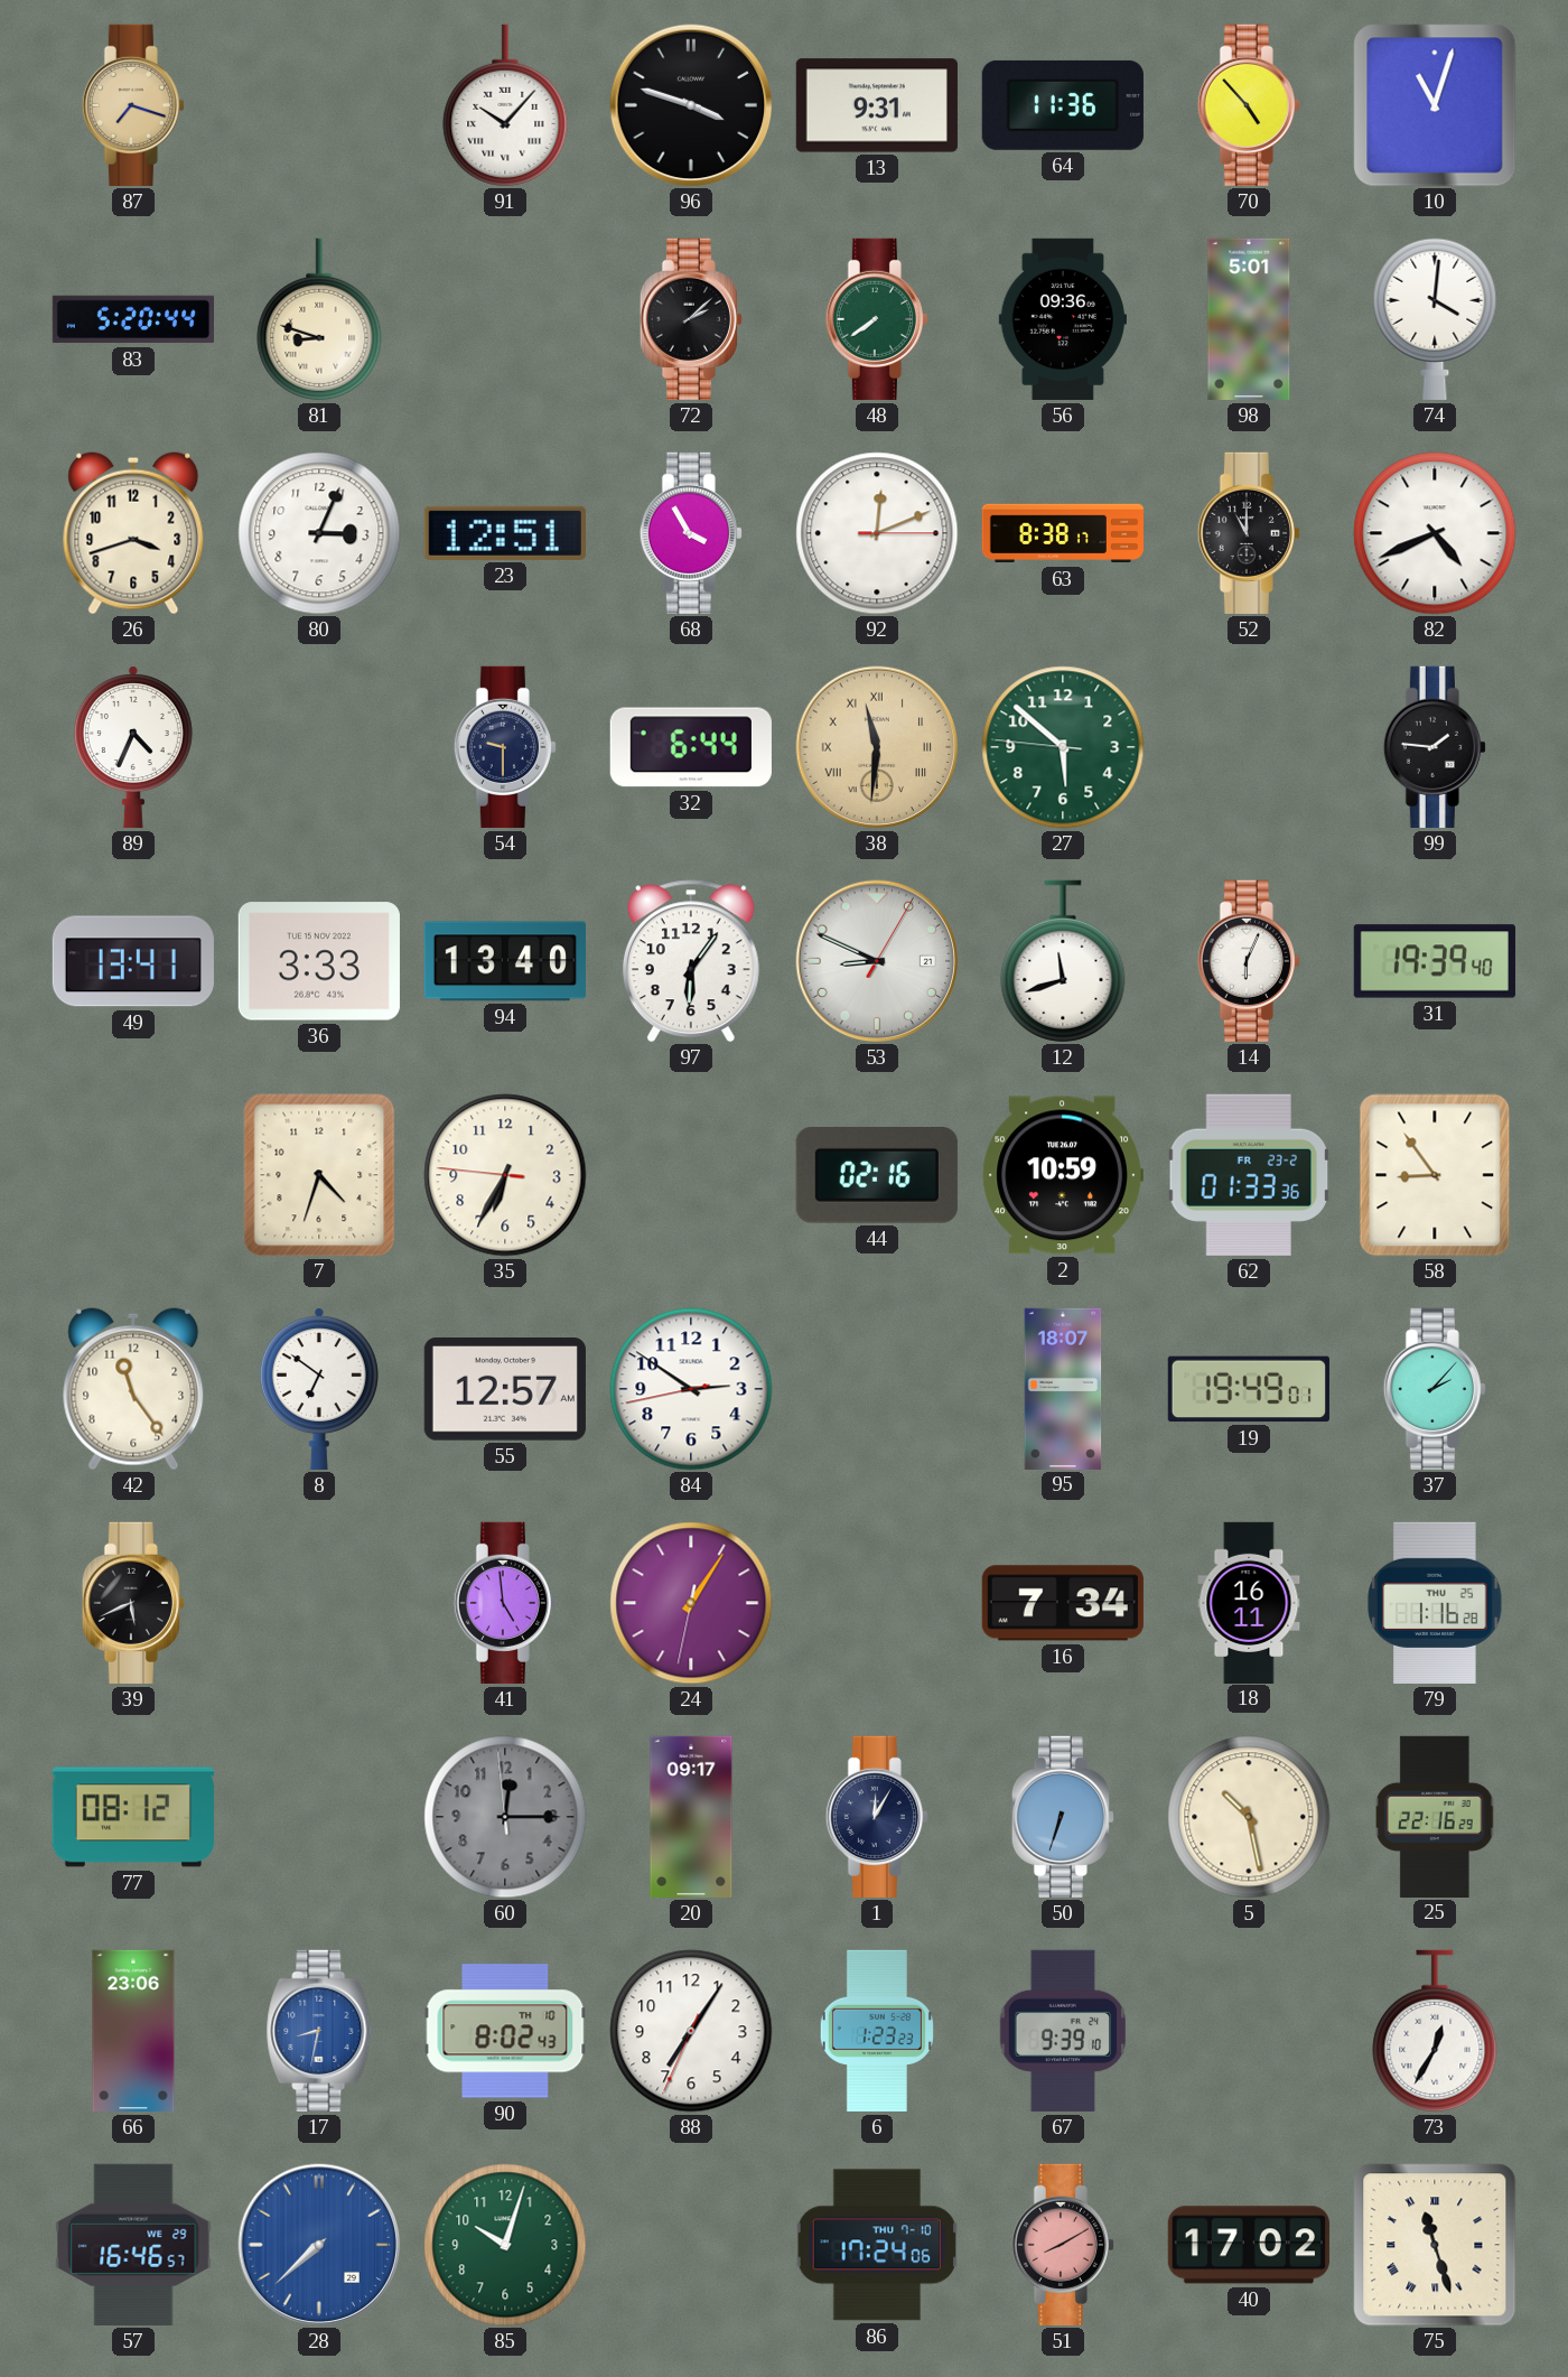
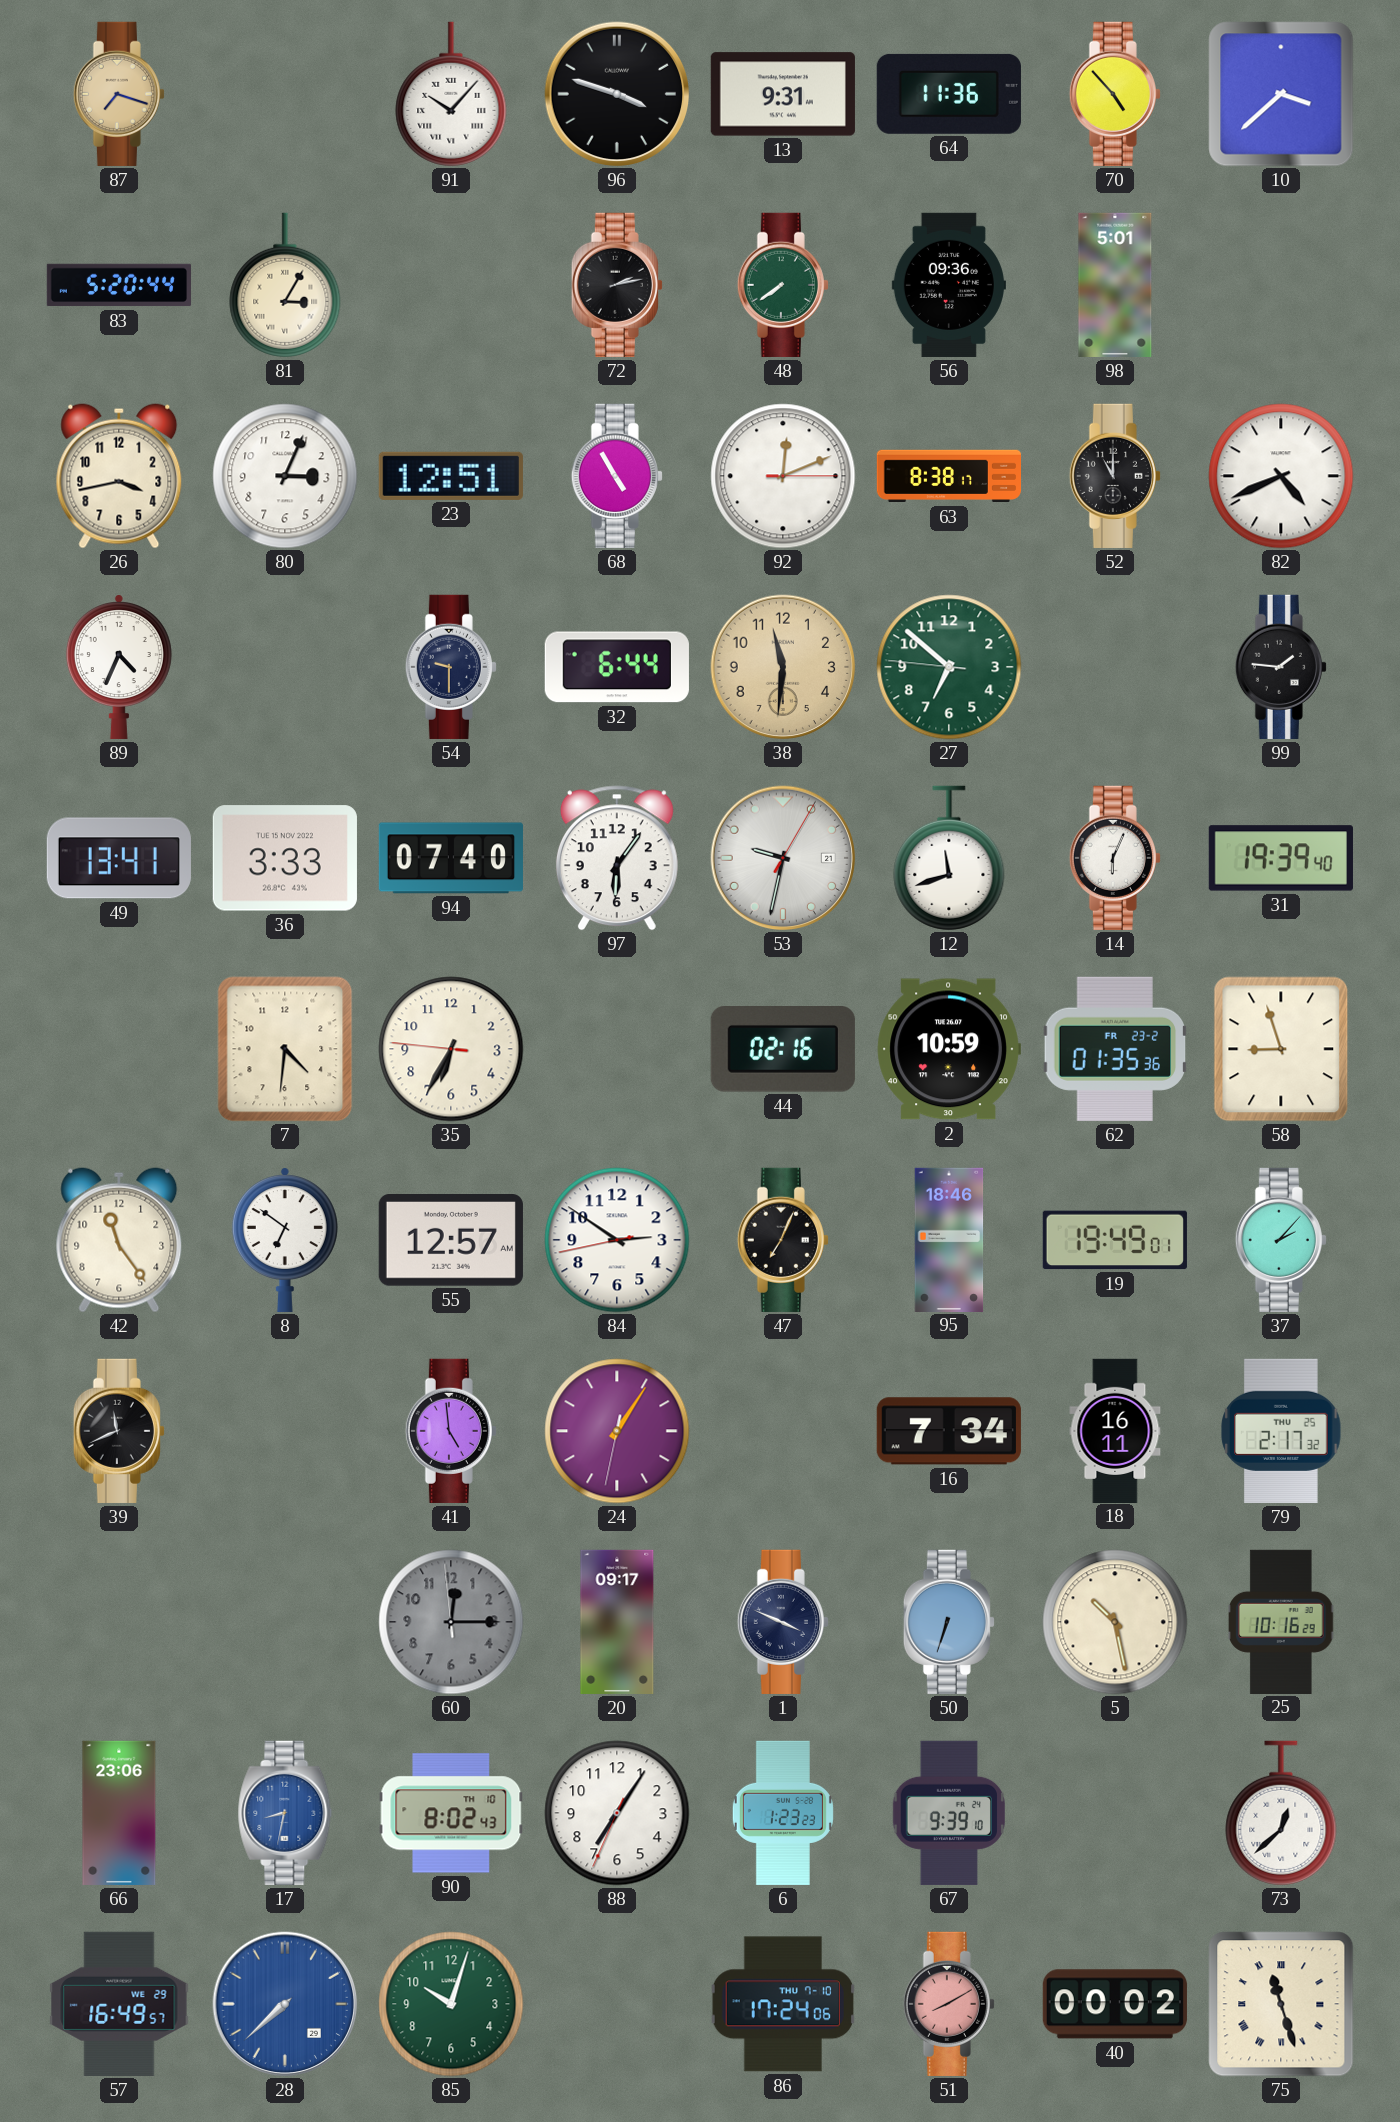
10: 11:03 -> 3:38 (1281, 94)
81: 8:48 -> 3:05 (285, 285)
72: 2:08 -> 2:13 (617, 285)
74: 4:01 -> none (1435, 318)
26: 3:42 -> 3:43 (119, 476)
68: 3:55 -> 4:55 (617, 476)
38 numerals: Roman -> Arabic (783, 667)
27: 5:51 -> 6:51 (949, 667)
94: 13:40 -> 07:40 (451, 858)
53: 8:49 -> 9:32 (783, 858)
7: 4:33 -> 4:31 (285, 1049)
62: 01:33 -> 01:35 (1115, 1049)
58: 8:54 -> 8:57 (1281, 1049)
47: none -> 7:04 (783, 1240)
95: 18:07 -> 18:46 (949, 1239)
39: 5:41 -> 11:41 (119, 1431)
79: 1:16 -> 2:17 (1281, 1431)
77: 08:12 -> none (133, 1817)
1: 12:05 -> 3:49 (783, 1622)
25: 22:16 -> 10:16 (1281, 1621)
73: 12:35 -> 12:38 (1281, 1813)
57: 16:46 -> 16:49 (119, 2004)
40: 17:02 -> 00:02 (1115, 2004)
